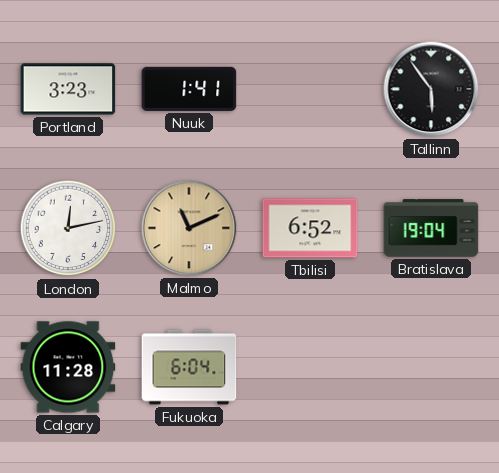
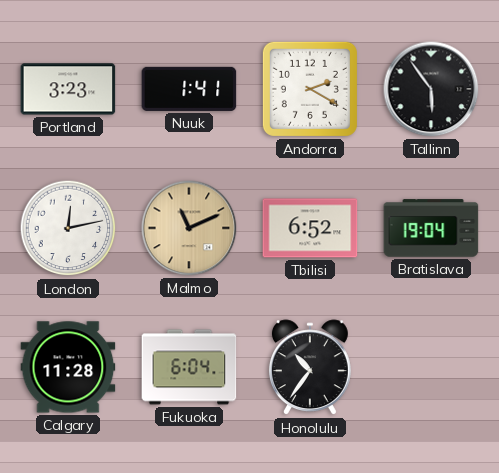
Andorra: none -> 2:20 (310, 89)
Honolulu: none -> 10:36 (310, 368)
